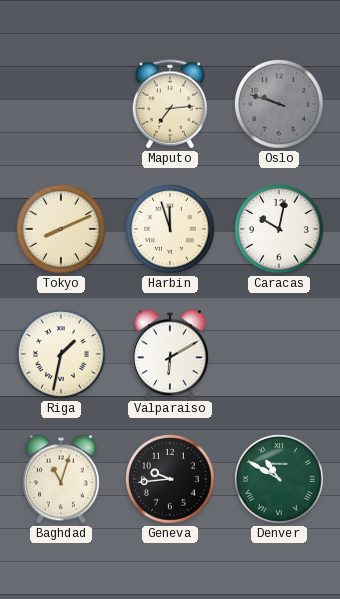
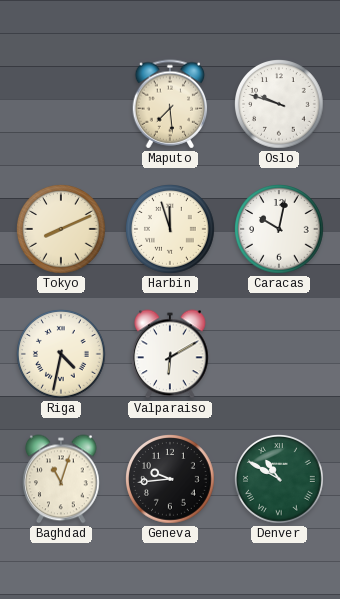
Maputo: 7:14 -> 7:29 (170, 104)
Oslo dial: grey -> white (279, 104)
Riga: 1:32 -> 4:32 (61, 354)
